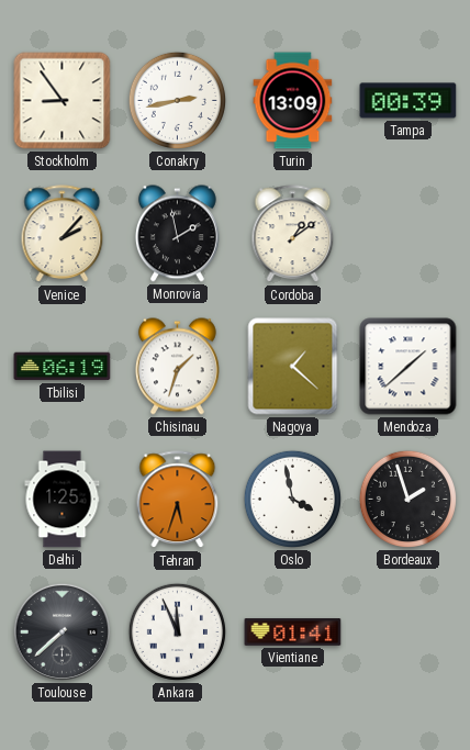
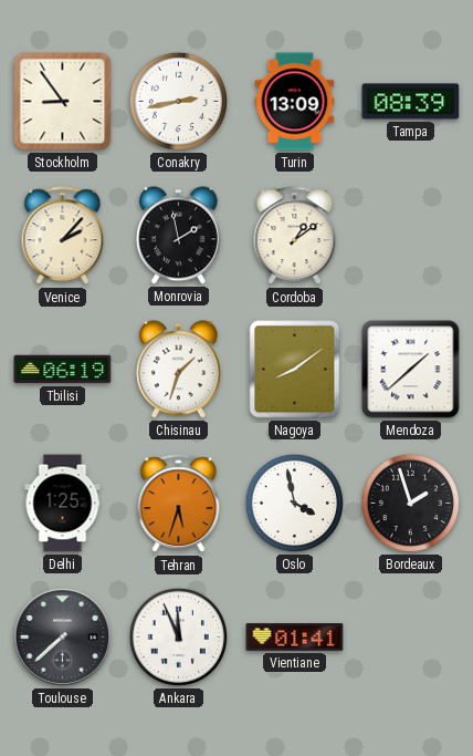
Tampa: 00:39 -> 08:39 (411, 102)
Nagoya: 1:22 -> 8:09 (295, 370)
